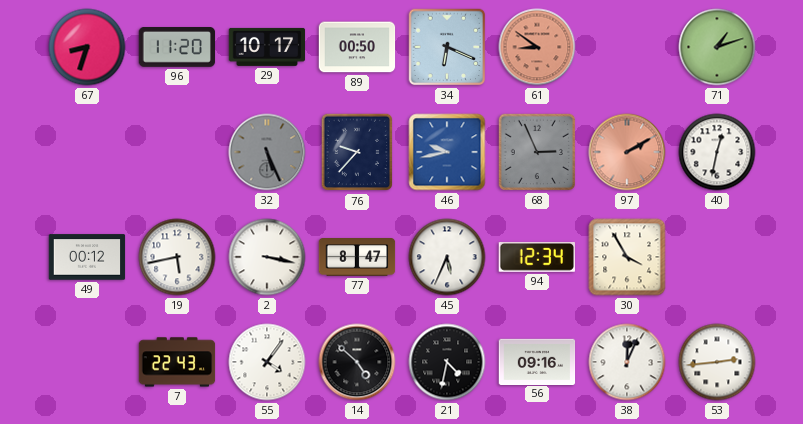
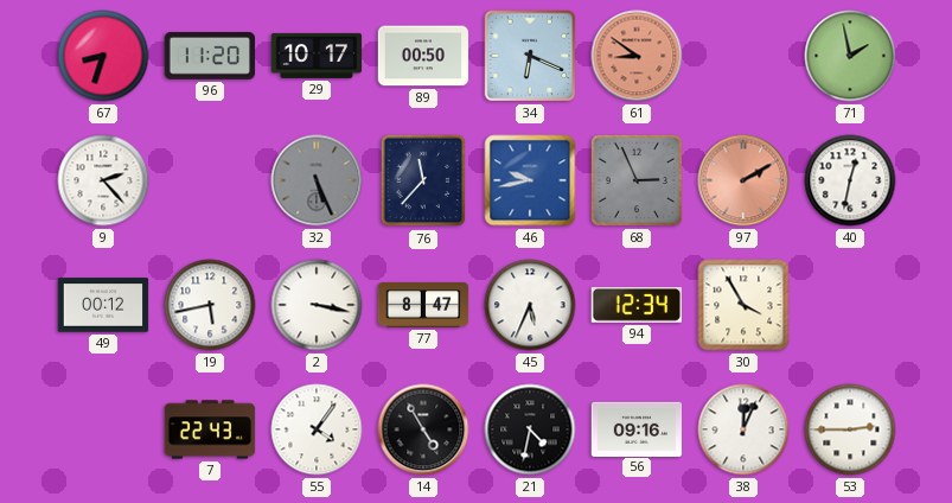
71: 1:12 -> 1:58 (850, 56)
9: none -> 2:23 (103, 180)
76: 9:37 -> 11:37 (423, 180)
14: 4:52 -> 4:55 (423, 429)
53: 2:44 -> 2:45 (850, 429)
